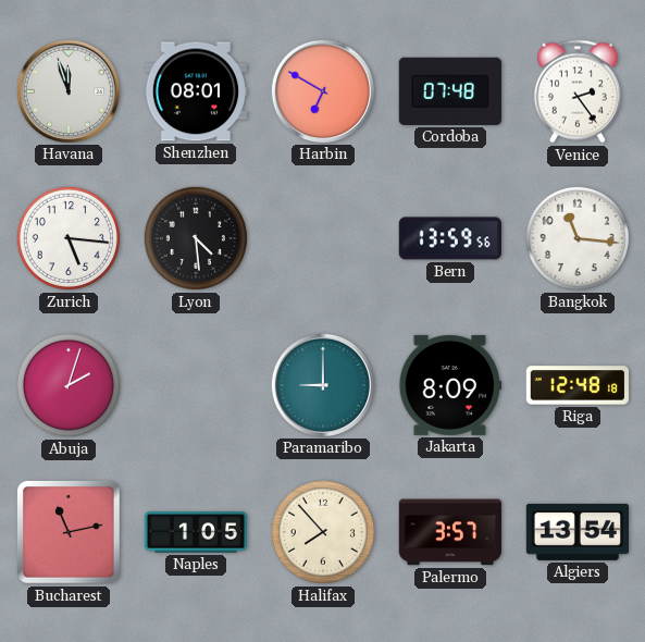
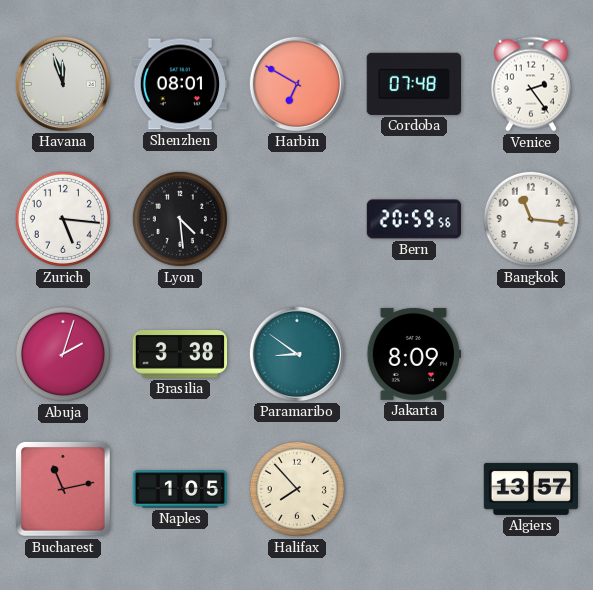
Bern: 13:59 -> 20:59 (414, 219)
Brasilia: none -> 3:38 (179, 355)
Paramaribo: 9:00 -> 8:51 (296, 353)
Riga: 12:48 -> none (578, 385)
Palermo: 3:57 -> none (450, 532)
Algiers: 13:54 -> 13:57 (530, 489)
